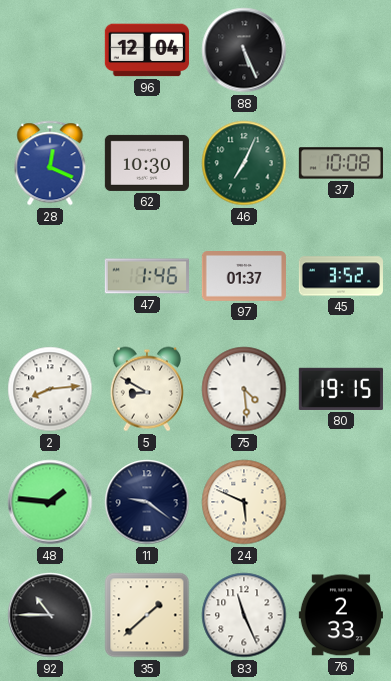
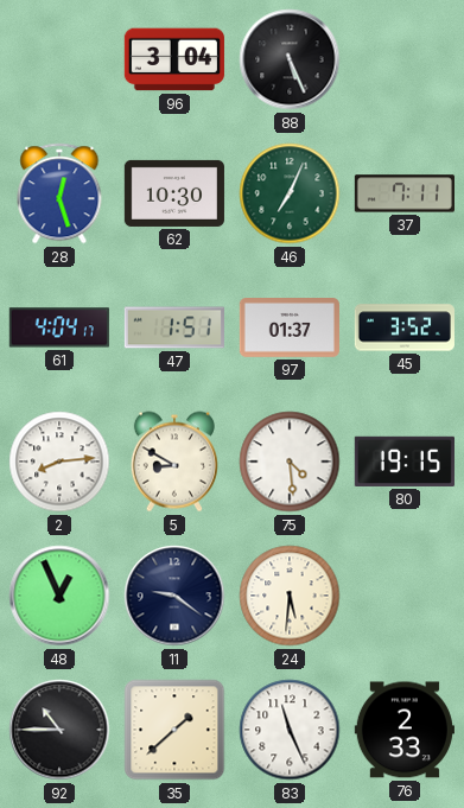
96: 12:04 -> 3:04 (174, 59)
28: 12:19 -> 12:27 (59, 193)
37: 10:08 -> 7:11 (405, 193)
61: none -> 4:04 (59, 327)
47: 1:46 -> 1:51 (174, 327)
48: 1:46 -> 12:56 (59, 596)
24: 5:49 -> 5:31 (290, 596)
